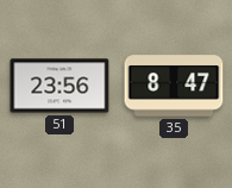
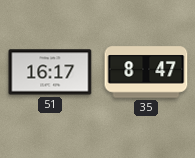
51: 23:56 -> 16:17 (50, 72)
